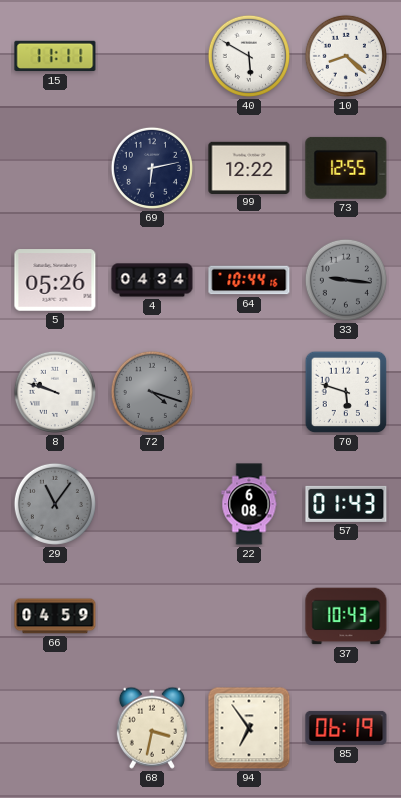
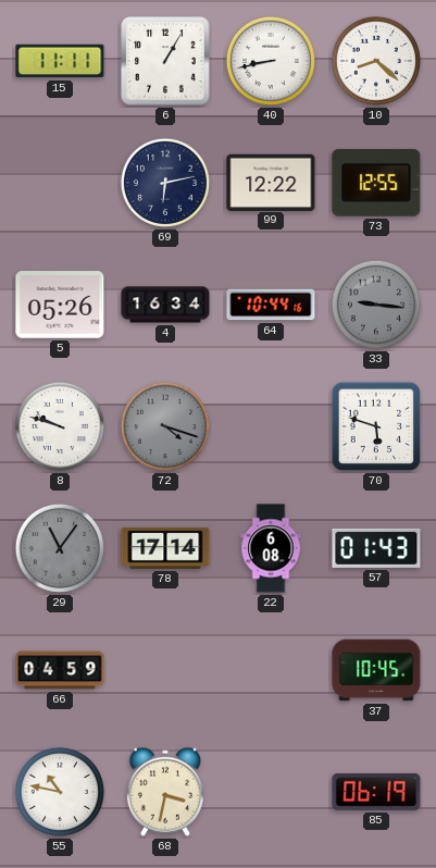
6: none -> 1:05 (165, 61)
40: 5:50 -> 8:43 (271, 61)
4: 04:34 -> 16:34 (165, 305)
78: none -> 17:14 (165, 548)
37: 10:43 -> 10:45 (376, 670)
55: none -> 10:47 (60, 792)
94: 6:54 -> none (249, 728)
